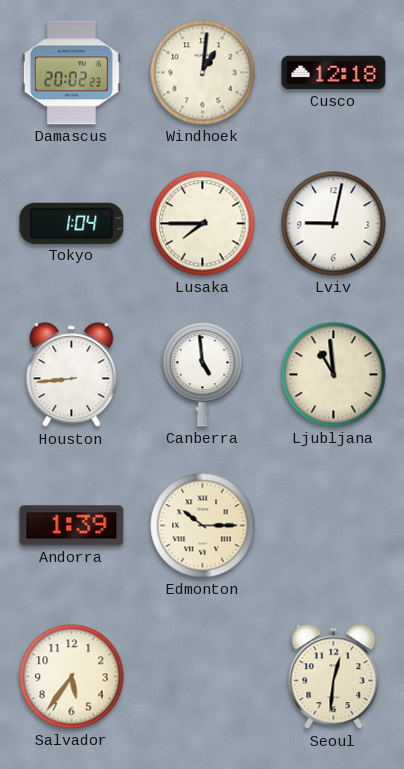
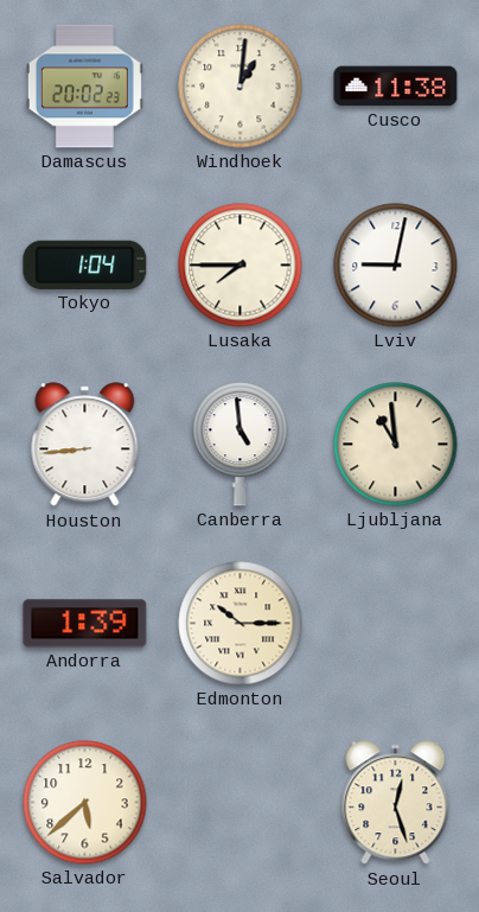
Cusco: 12:18 -> 11:38 (396, 87)
Salvador: 5:36 -> 5:38 (85, 803)
Seoul: 12:31 -> 12:27 (396, 803)
